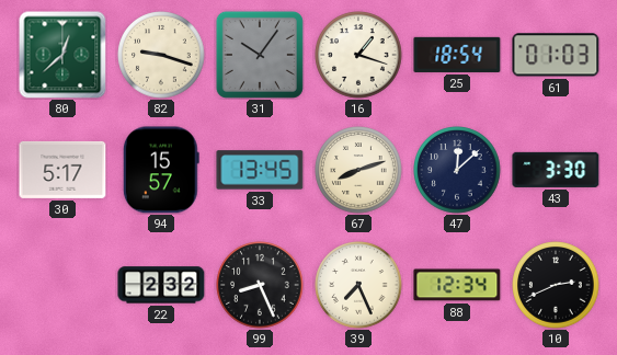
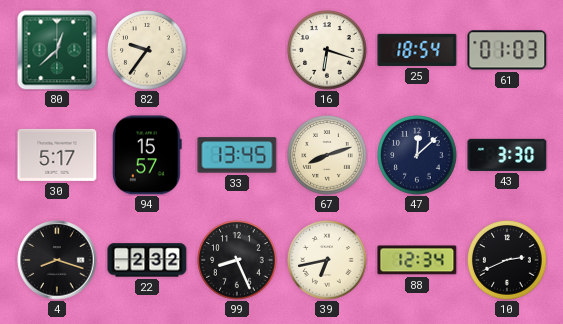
82: 9:18 -> 9:36 (147, 50)
31: 10:06 -> none (260, 55)
16: 1:18 -> 6:18 (327, 50)
4: none -> 8:18 (57, 260)
39: 7:26 -> 6:43 (327, 260)
